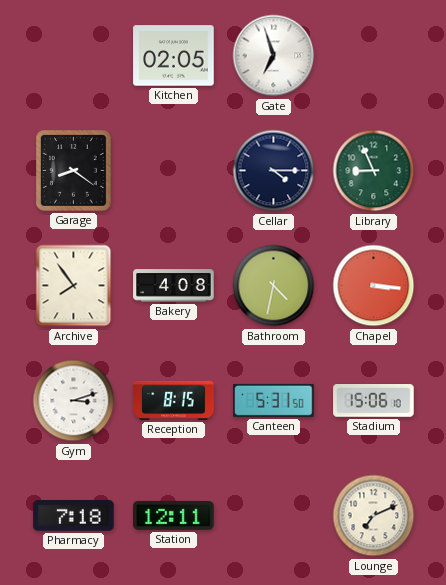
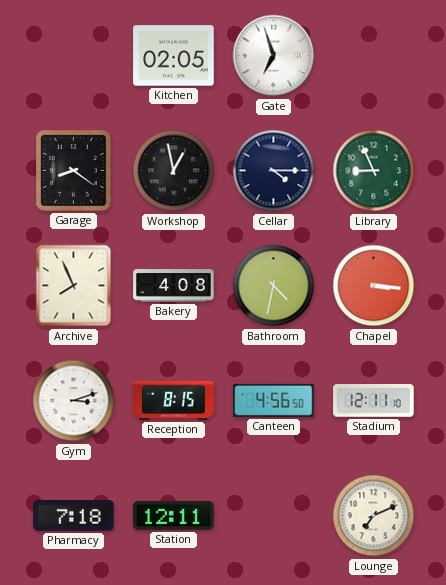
Workshop: none -> 12:58 (174, 171)
Archive: 7:54 -> 7:56 (74, 286)
Canteen: 5:31 -> 4:56 (274, 400)
Stadium: 15:06 -> 12:11 (374, 401)
